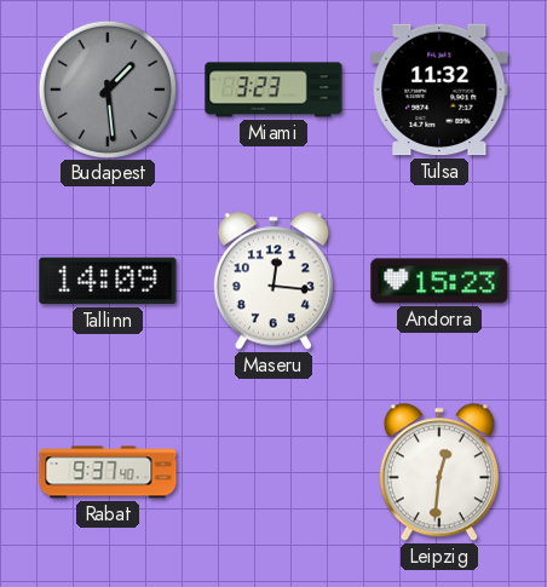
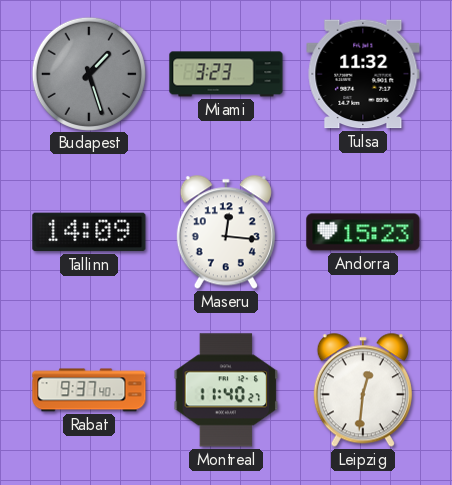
Budapest: 1:29 -> 1:27 (88, 73)
Montreal: none -> 11:40 (226, 390)
